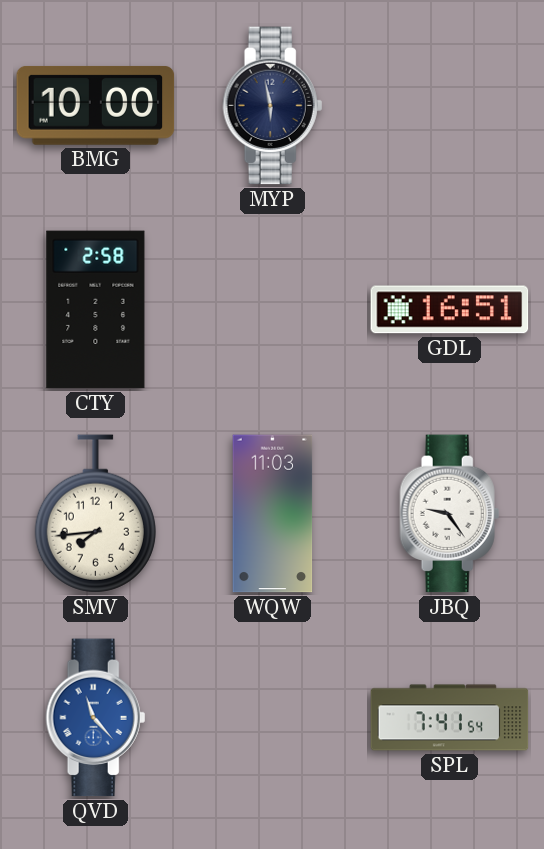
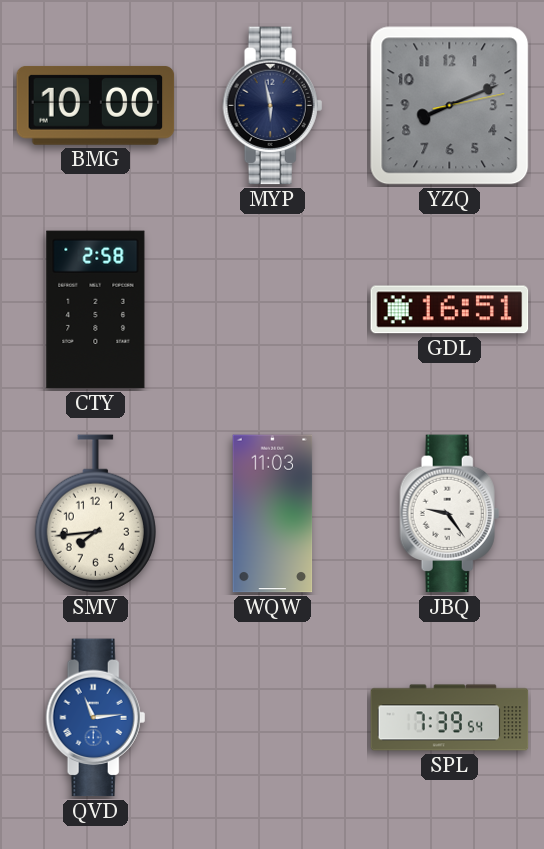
YZQ: none -> 8:11 (450, 106)
QVD: 11:23 -> 11:14 (96, 718)
SPL: 7:41 -> 7:39 (450, 718)
